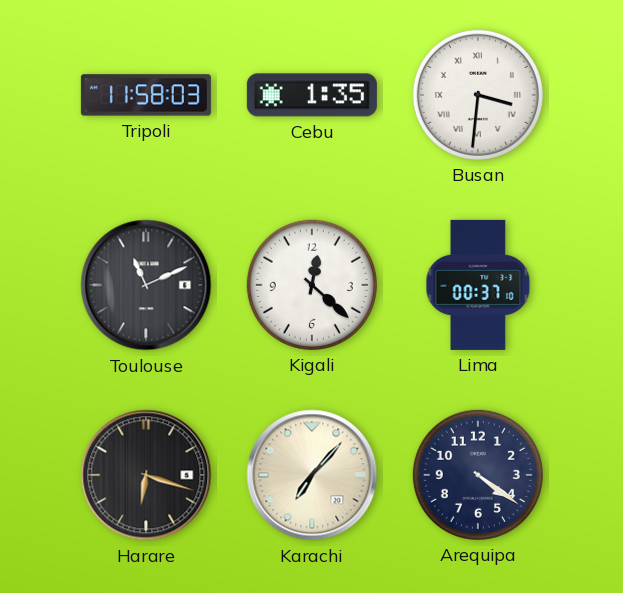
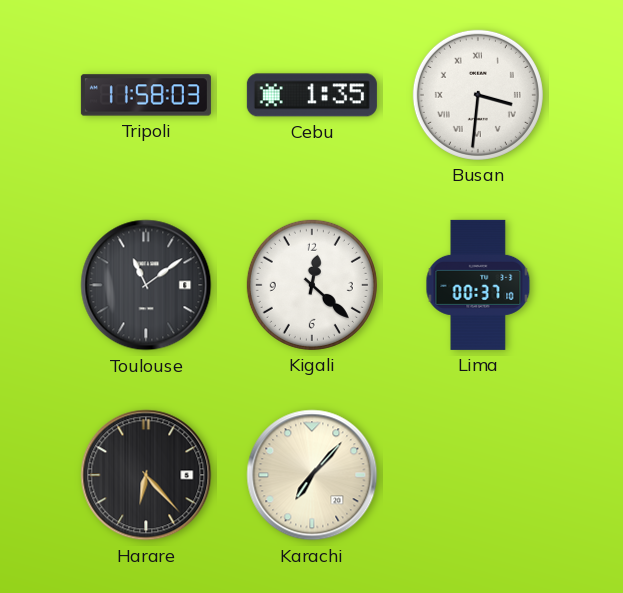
Toulouse: 11:11 -> 11:09 (146, 285)
Harare: 6:18 -> 6:23 (146, 475)
Arequipa: 4:21 -> none (478, 475)
